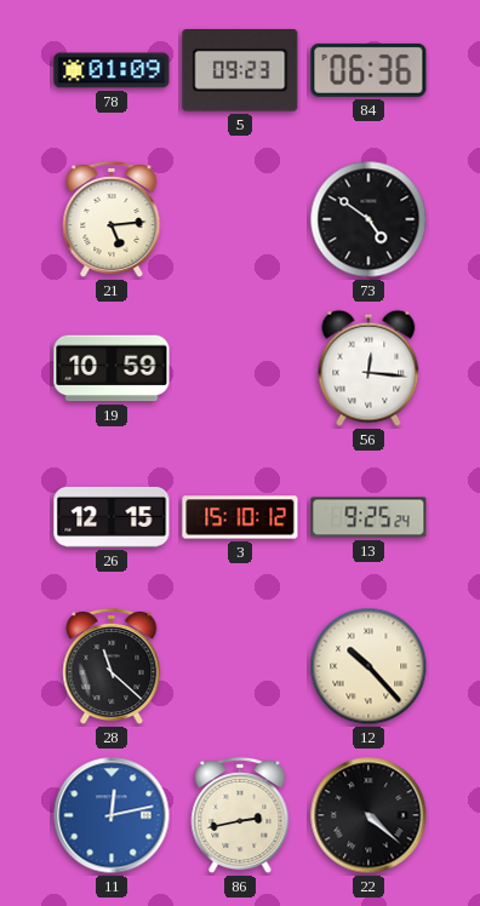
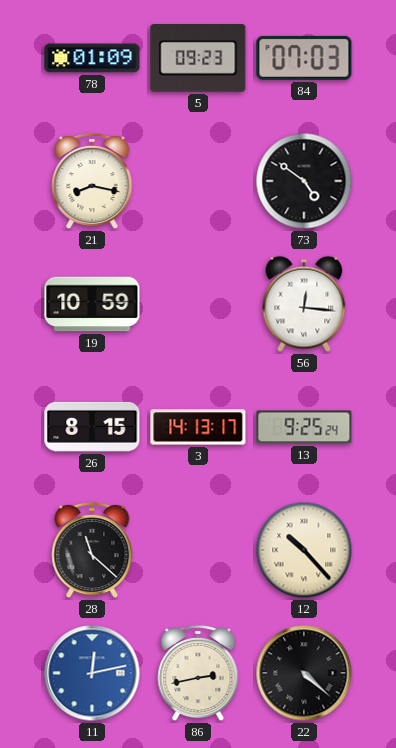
84: 06:36 -> 07:03 (304, 58)
21: 5:14 -> 8:17 (92, 181)
26: 12:15 -> 8:15 (92, 427)
3: 15:10 -> 14:13 (198, 427)
